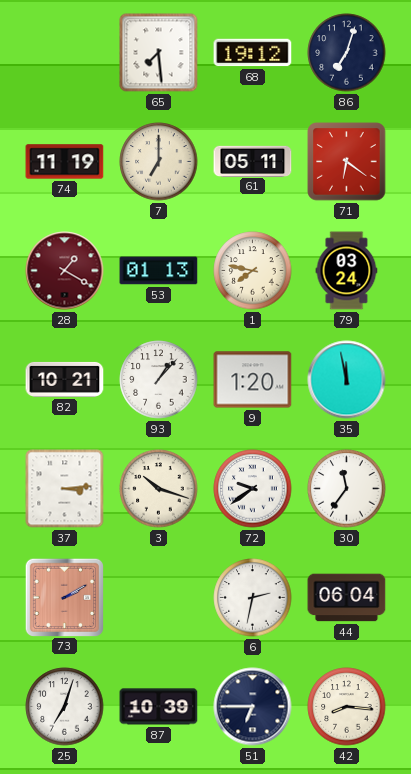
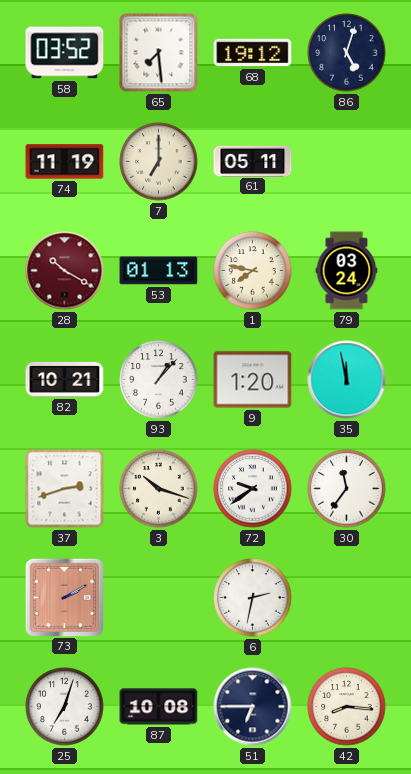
58: none -> 03:52 (65, 53)
86: 7:03 -> 5:03 (347, 53)
71: 6:21 -> none (347, 162)
28: 1:20 -> 10:20 (65, 271)
37: 3:14 -> 2:42 (65, 489)
44: 06:04 -> none (347, 598)
87: 10:39 -> 10:08 (159, 707)
